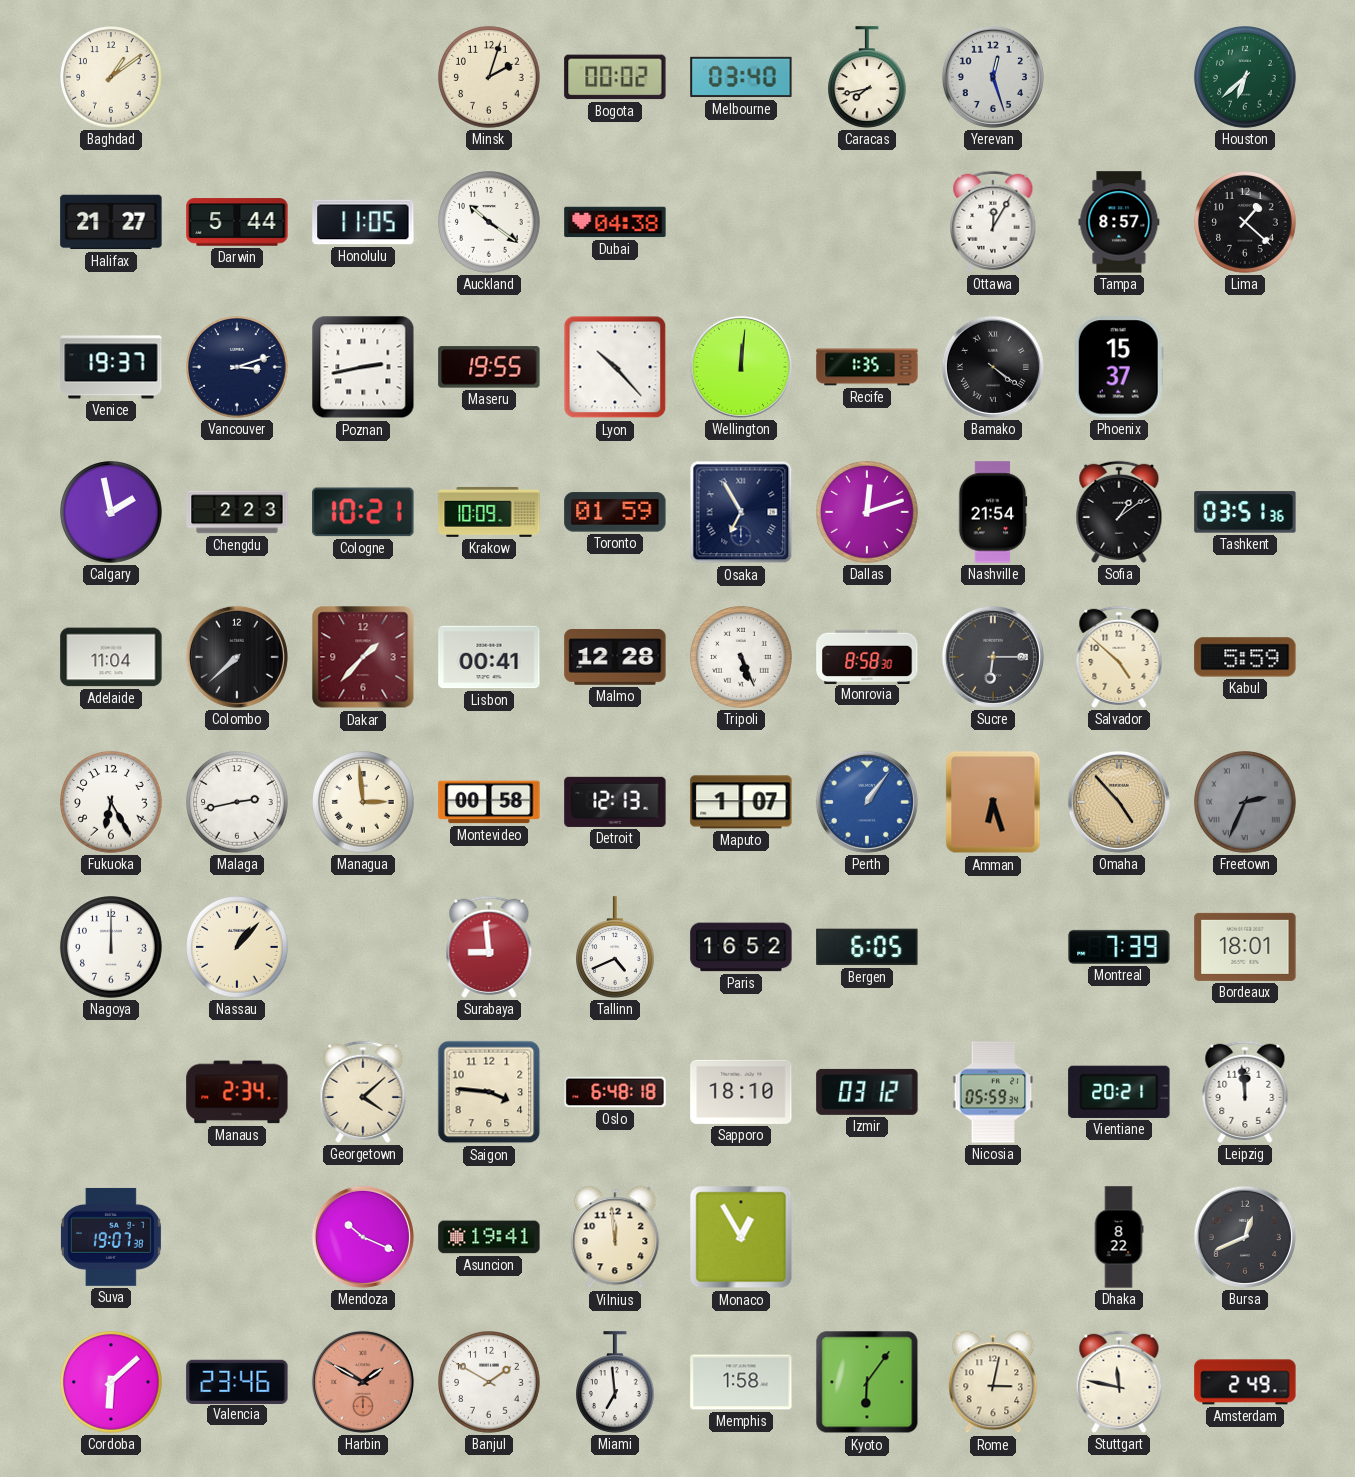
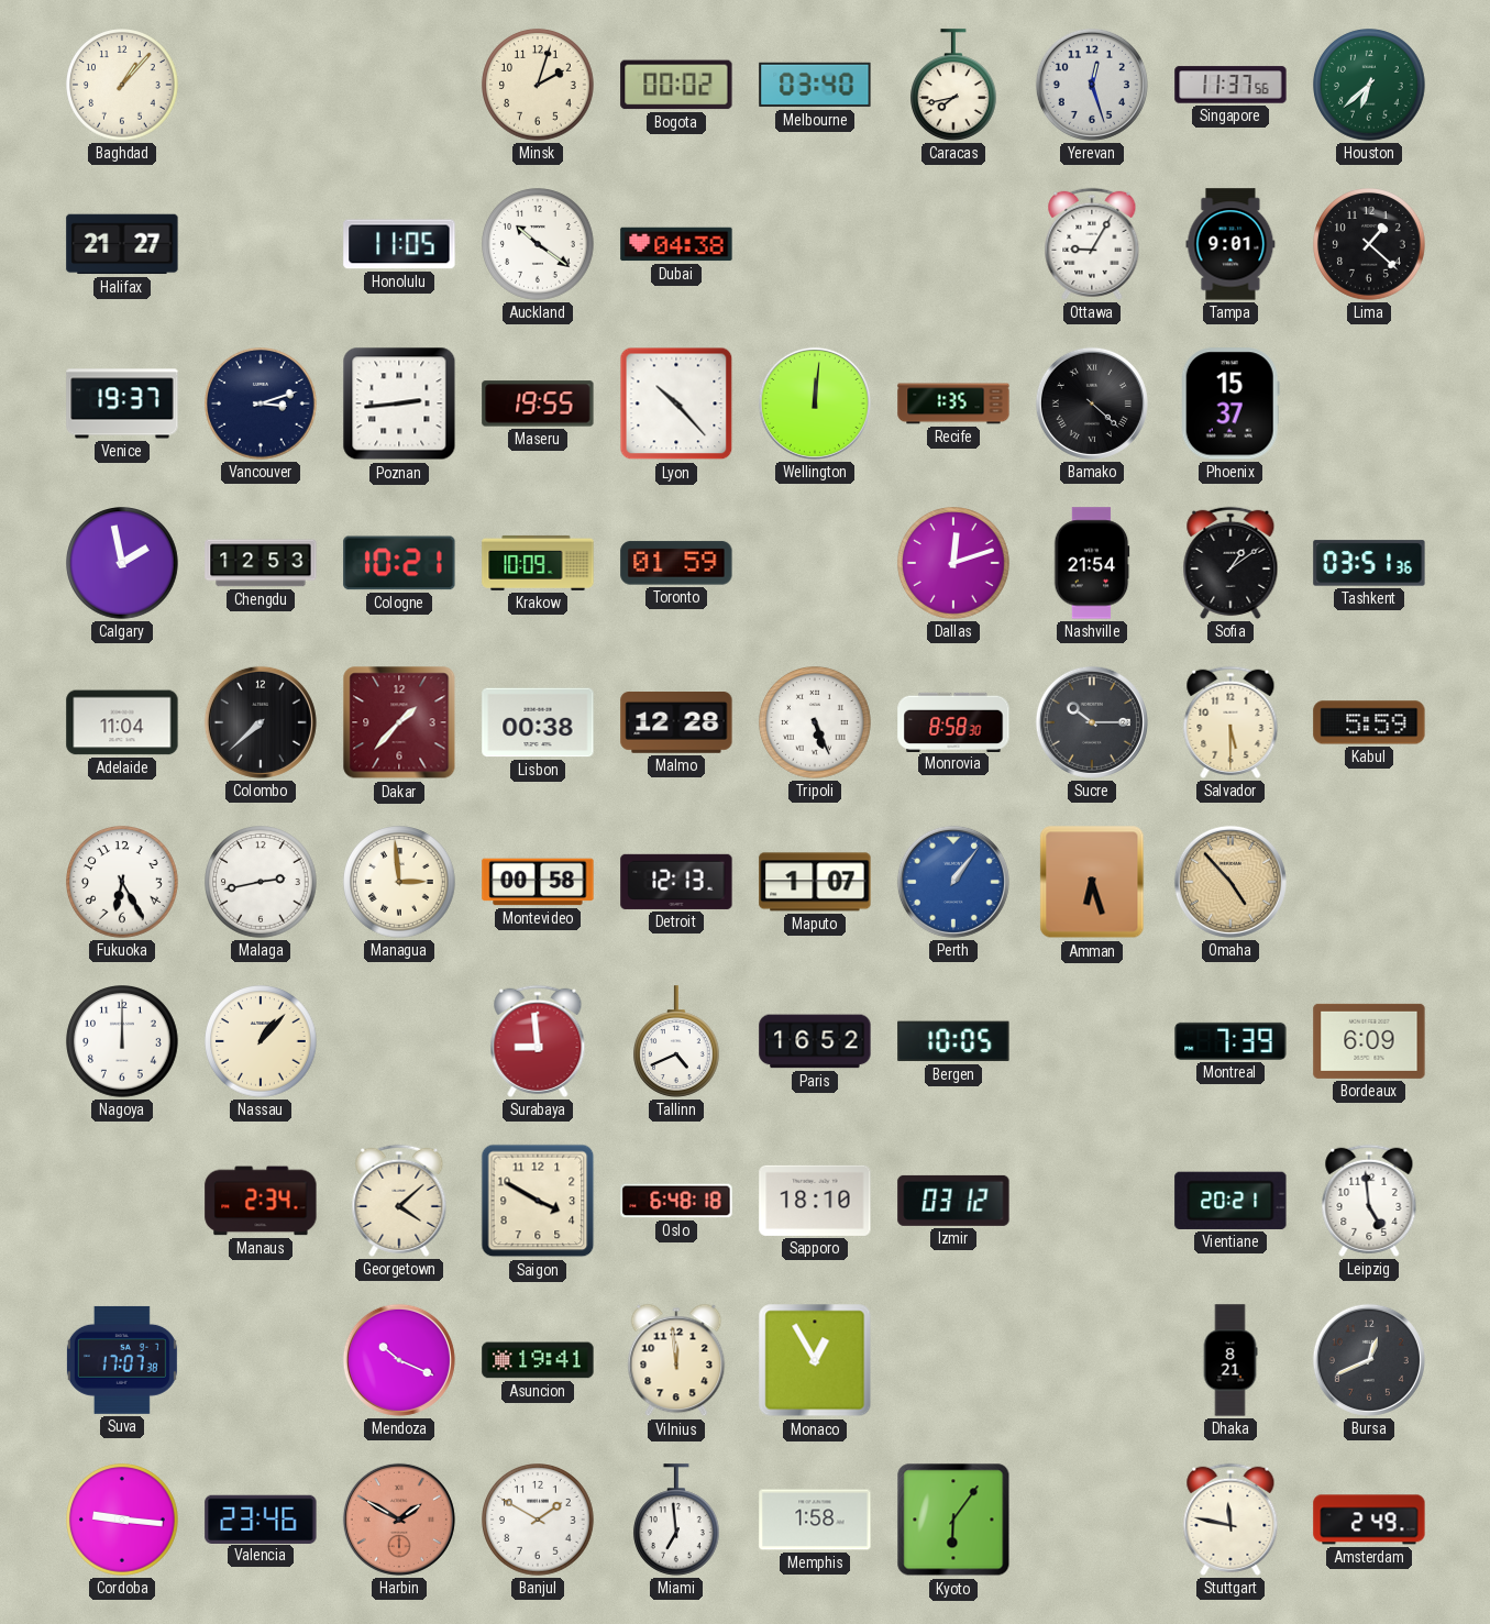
Baghdad: 1:09 -> 1:07 (122, 85)
Singapore: none -> 11:37 (1230, 85)
Darwin: 5:44 -> none (237, 222)
Ottawa: 12:05 -> 9:05 (1092, 244)
Tampa: 8:57 -> 9:01 (1230, 244)
Poznan: 2:43 -> 2:44 (399, 404)
Bamako: 4:21 -> 4:22 (1092, 404)
Chengdu: 2:23 -> 12:53 (261, 563)
Osaka: 6:55 -> none (741, 512)
Lisbon: 00:41 -> 00:38 (538, 722)
Sucre: 6:15 -> 10:15 (1092, 722)
Salvador: 4:52 -> 5:30 (1230, 722)
Freetown: 2:34 -> none (1245, 802)
Bergen: 6:05 -> 10:05 (953, 1041)
Bordeaux: 18:01 -> 6:09 (1369, 1041)
Saigon: 3:46 -> 3:50 (538, 1201)
Nicosia: 05:59 -> none (993, 1092)
Leipzig: 11:59 -> 4:59 (1369, 1201)
Suva: 19:07 -> 17:07 (122, 1360)
Dhaka: 8:22 -> 8:21 (1230, 1360)
Cordoba: 6:08 -> 9:16 (122, 1520)
Rome: 3:02 -> none (993, 1382)
